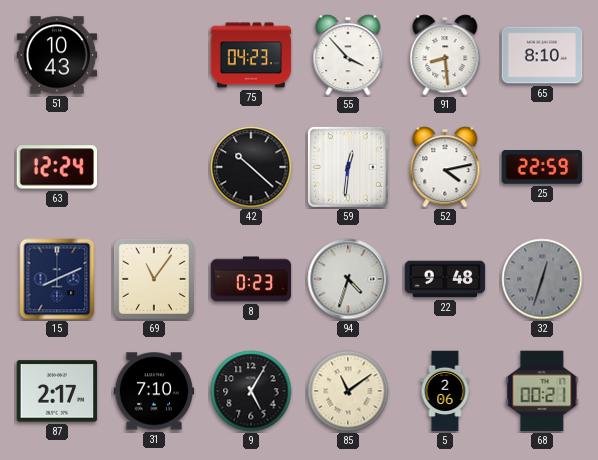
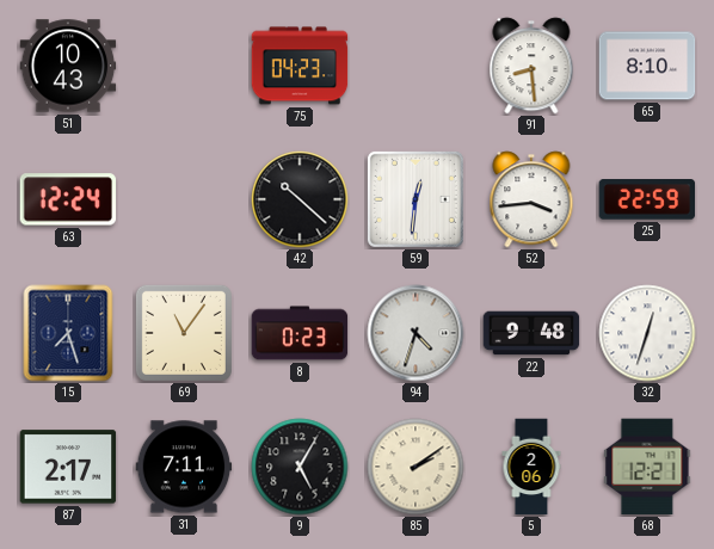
55: 3:53 -> none (348, 55)
52: 4:13 -> 3:44 (531, 199)
15: 8:11 -> 7:27 (68, 333)
32 dial: grey -> white (647, 333)
31: 7:10 -> 7:11 (184, 467)
85: 11:09 -> 2:09 (416, 467)
68: 00:21 -> 12:21 (647, 467)
